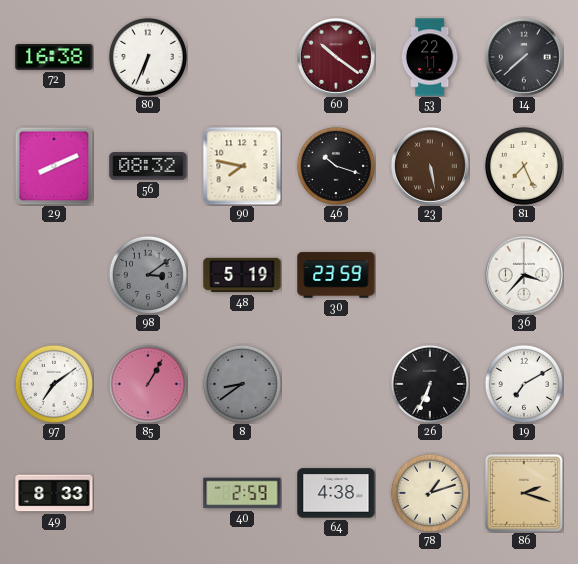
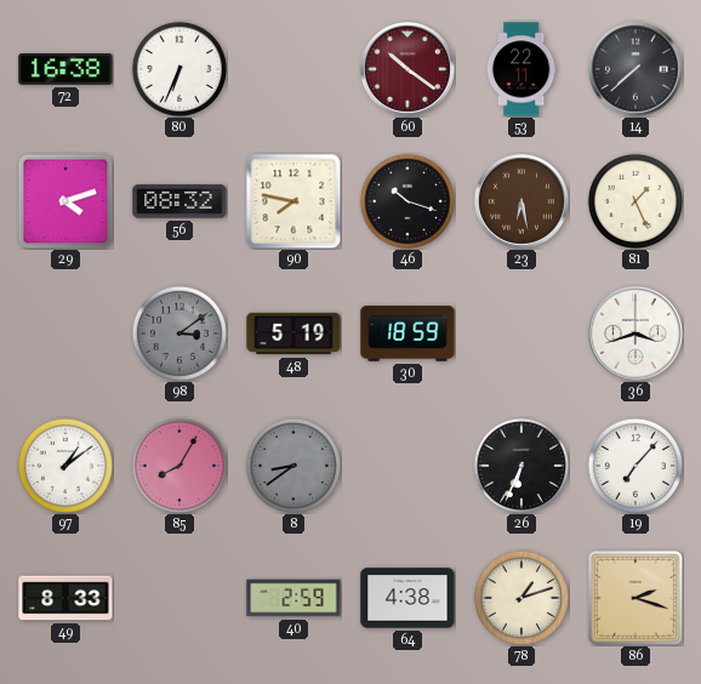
29: 8:11 -> 4:12 (65, 201)
23: 5:28 -> 6:28 (523, 203)
81: 7:26 -> 1:26 (636, 201)
30: 23:59 -> 18:59 (408, 334)
36: 3:37 -> 3:42 (637, 335)
97: 7:09 -> 1:09 (65, 466)
85: 1:05 -> 8:05 (179, 466)
19: 7:10 -> 7:07 (636, 466)
